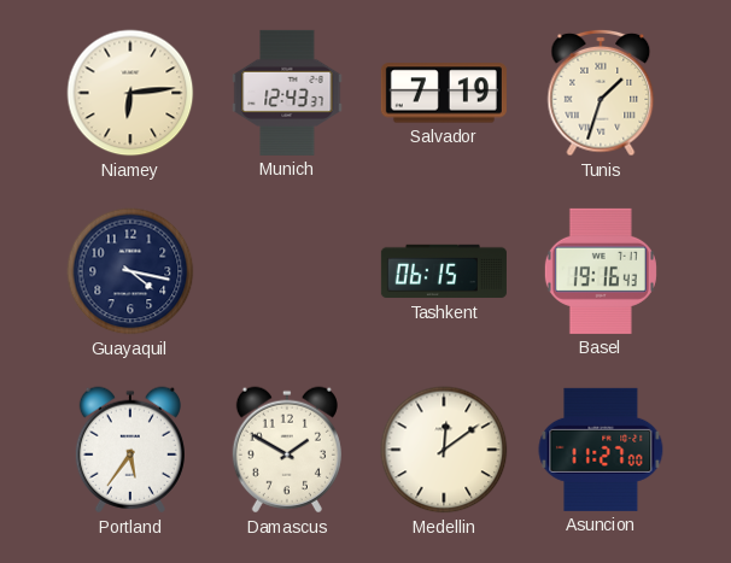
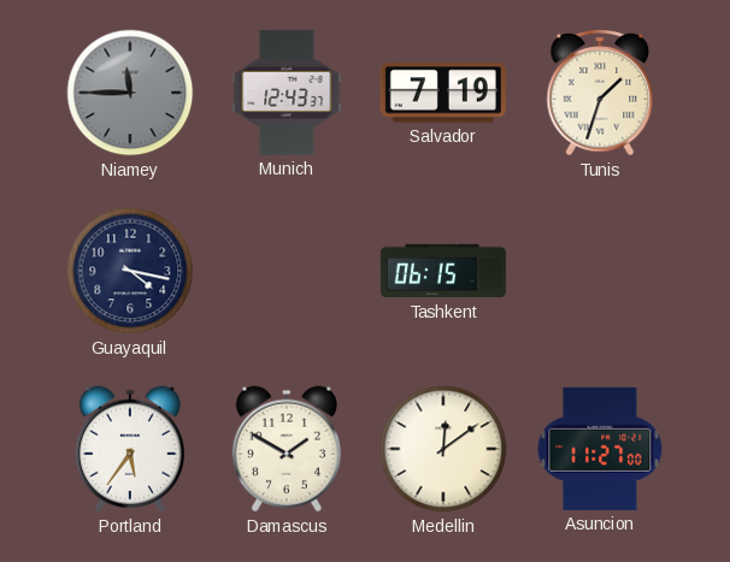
Niamey: 6:14 -> 11:45 (130, 93)
Niamey dial: cream -> grey (130, 93)
Basel: 19:16 -> none (601, 271)
